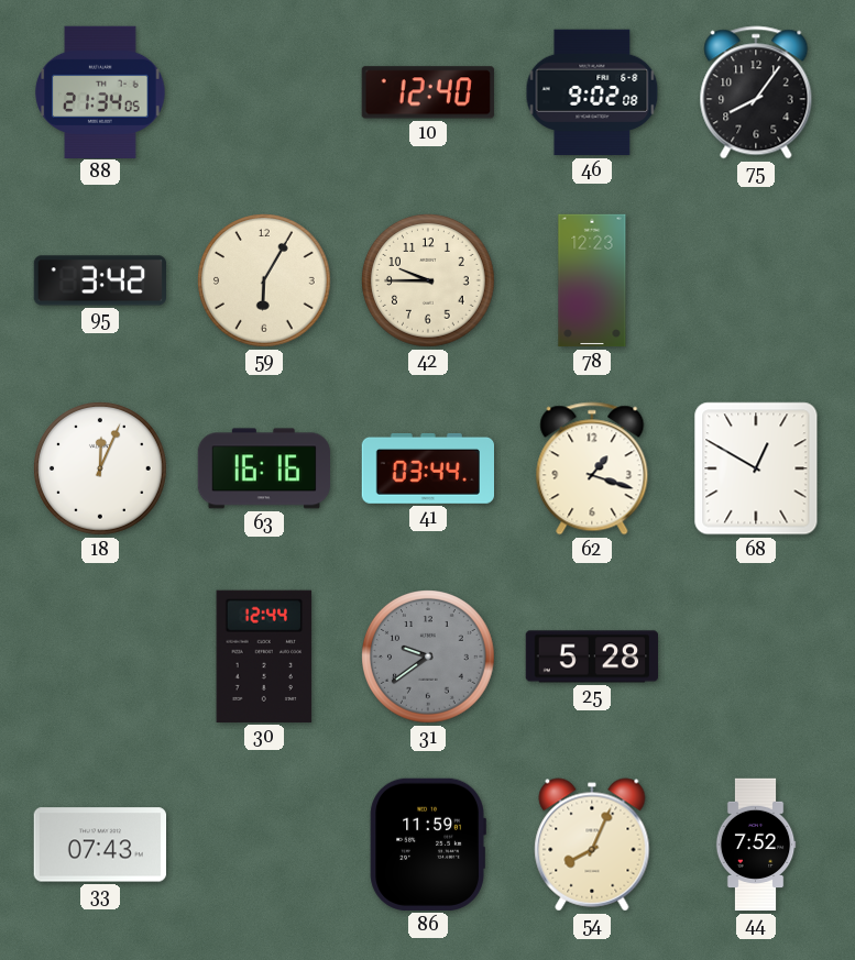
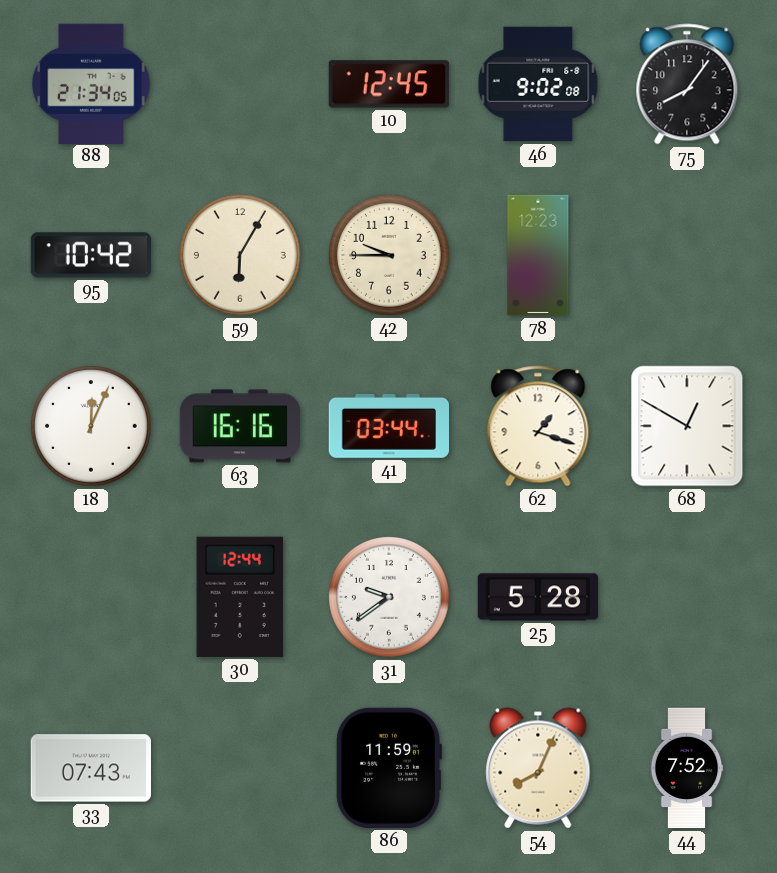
10: 12:40 -> 12:45 (389, 84)
95: 3:42 -> 10:42 (90, 255)
31 dial: grey -> white (390, 598)
